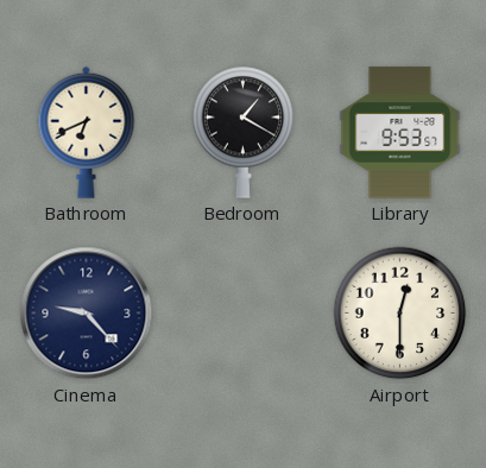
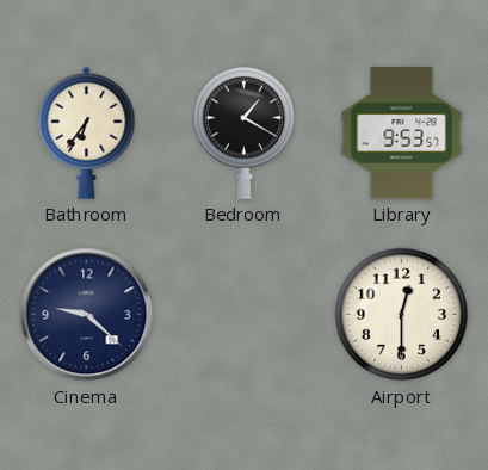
Bathroom: 6:41 -> 6:36 (87, 132)
Cinema: 9:23 -> 9:22 (87, 315)
